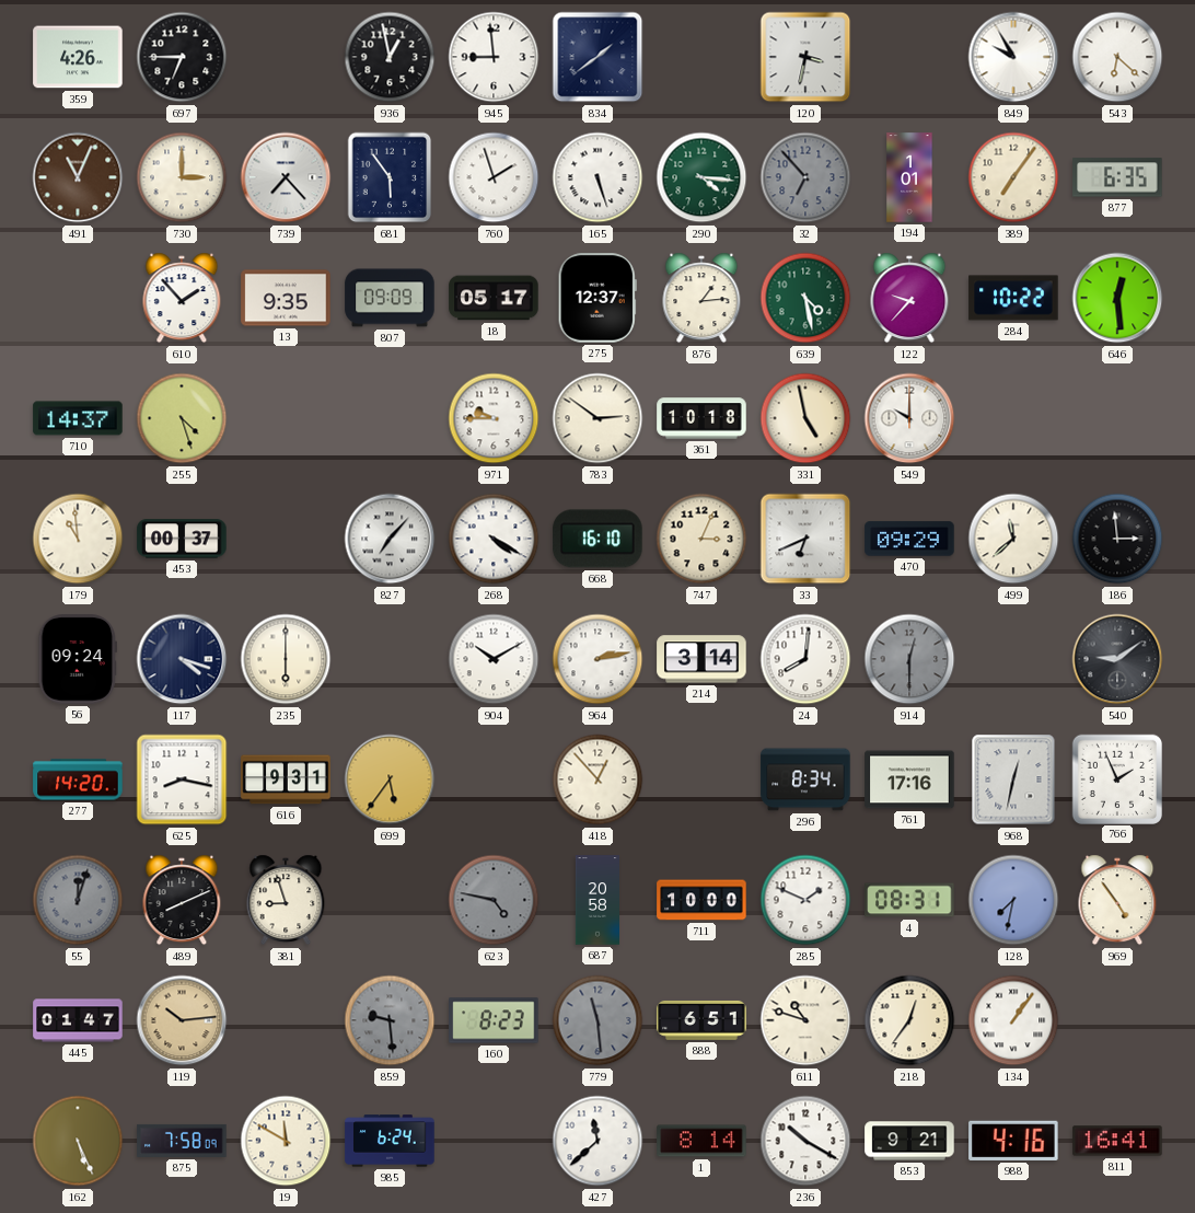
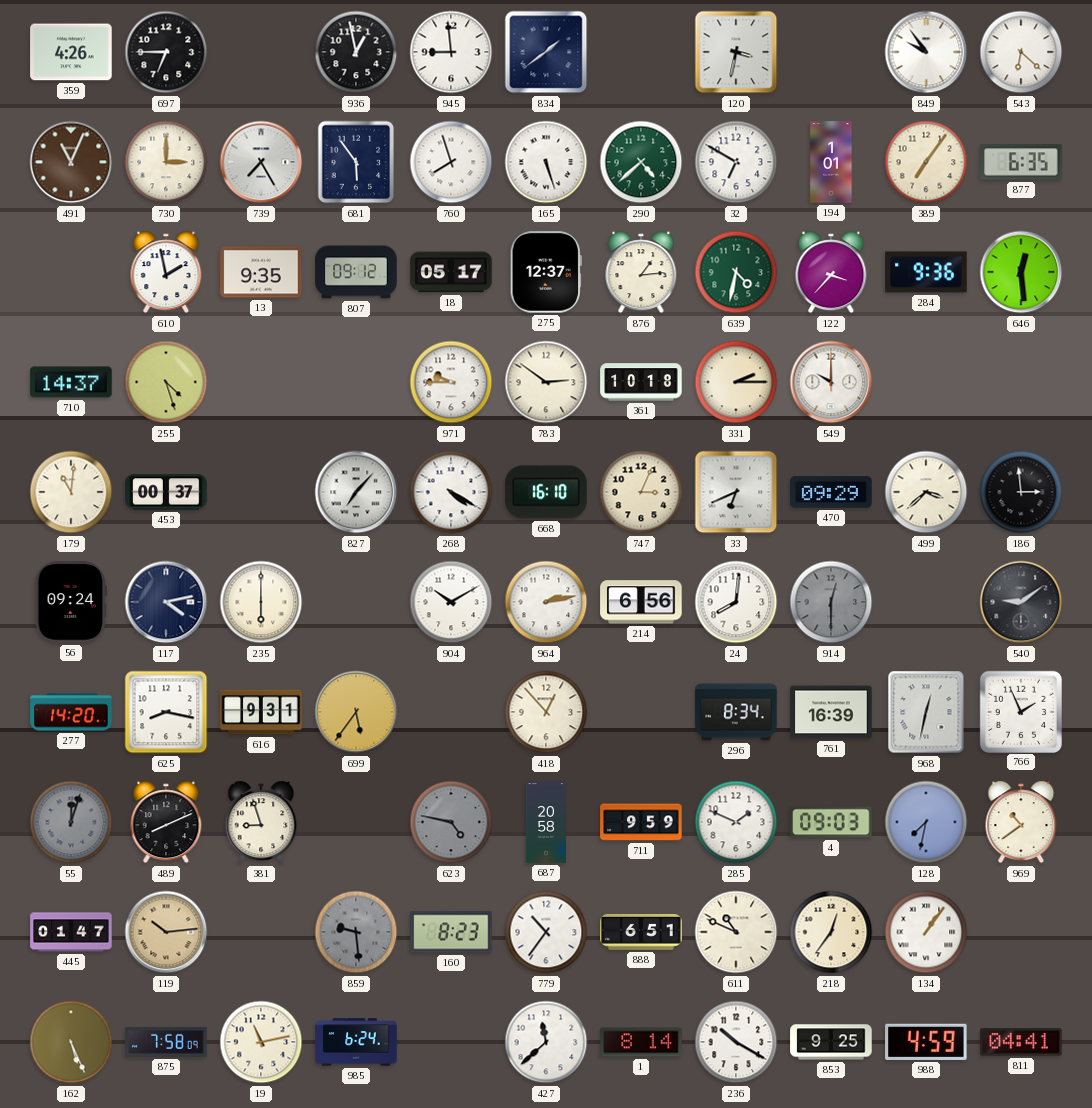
849: 9:55 -> 9:54 (926, 52)
739: 7:23 -> 7:25 (261, 162)
760: 1:57 -> 7:57 (451, 162)
290: 4:16 -> 4:38 (641, 162)
32: 6:53 -> 6:50 (736, 162)
32 dial: grey -> white (736, 162)
610: 1:53 -> 1:58 (166, 272)
807: 09:09 -> 09:12 (356, 272)
639: 4:28 -> 4:32 (736, 272)
122: 9:37 -> 3:37 (831, 272)
284: 10:22 -> 9:36 (926, 272)
331: 4:58 -> 2:15 (736, 382)
179: 10:59 -> 11:01 (71, 492)
499: 11:38 -> 3:38 (926, 492)
117: 4:18 -> 4:13 (166, 602)
214: 3:14 -> 6:56 (641, 602)
761: 17:16 -> 16:39 (831, 712)
711: 10:00 -> 9:59 (641, 822)
4: 08:31 -> 09:03 (831, 822)
969: 4:54 -> 10:39 (1021, 822)
779: 11:29 -> 10:36 (546, 932)
779 dial: grey -> white (546, 932)
611: 10:48 -> 10:49 (736, 932)
19: 11:50 -> 11:13 (261, 1042)
853: 9:21 -> 9:25 (831, 1042)
988: 4:16 -> 4:59 (926, 1042)
811: 16:41 -> 04:41 (1021, 1042)
